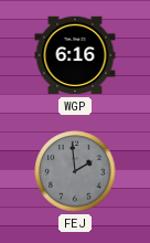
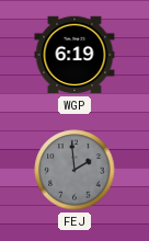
WGP: 6:16 -> 6:19 (74, 55)
